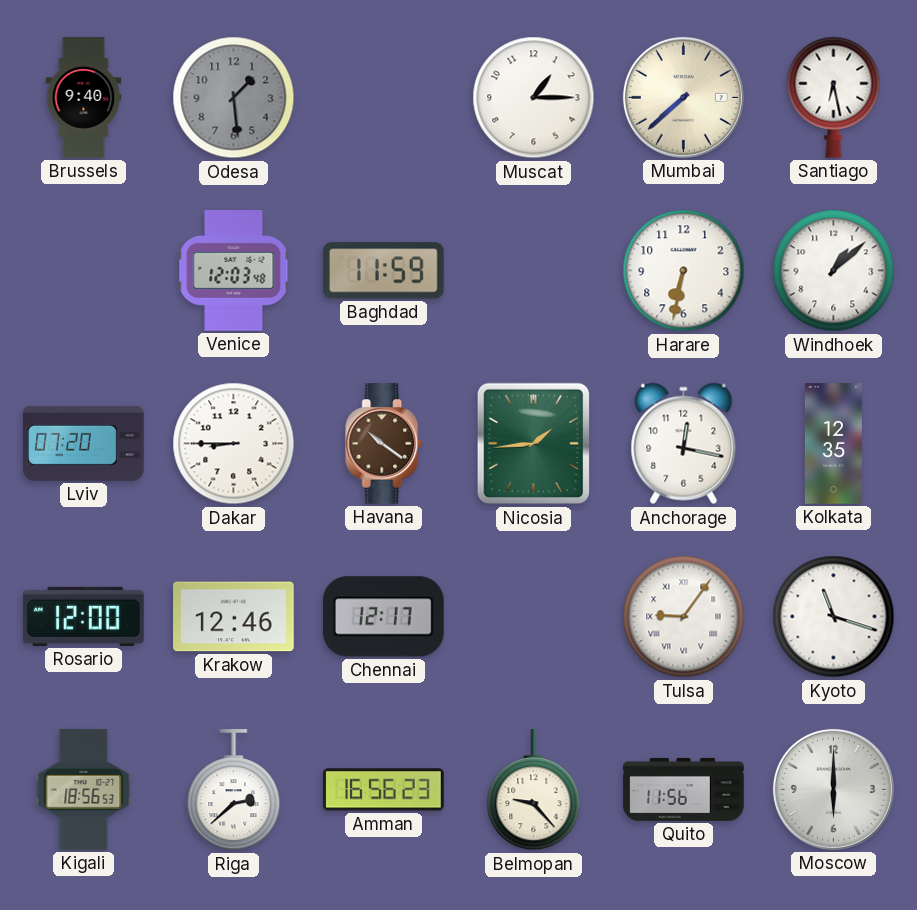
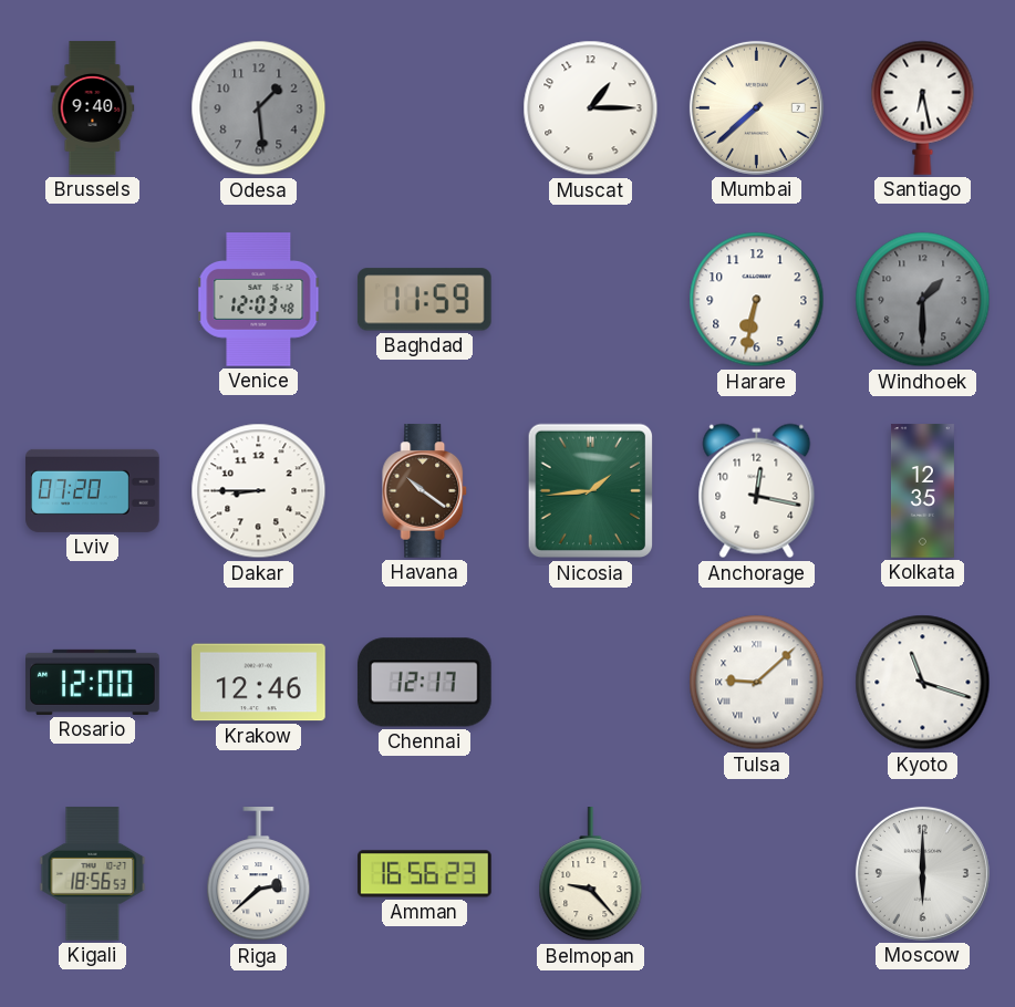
Windhoek: 1:08 -> 1:30 (923, 300)
Windhoek dial: white -> grey (923, 300)
Tulsa: 9:06 -> 9:08 (757, 683)
Quito: 11:56 -> none (684, 789)
